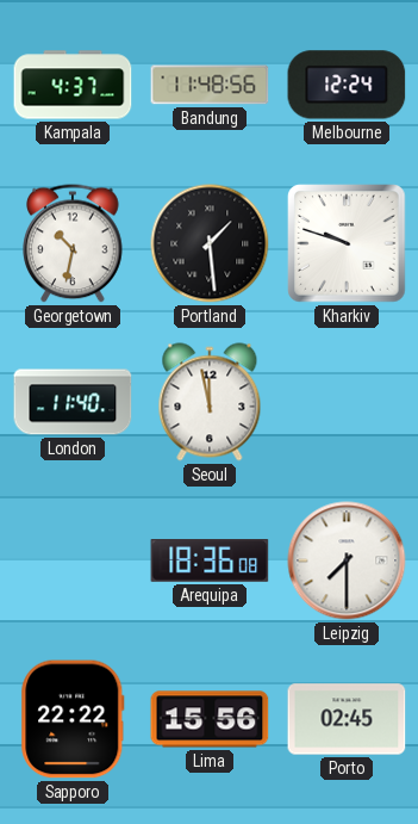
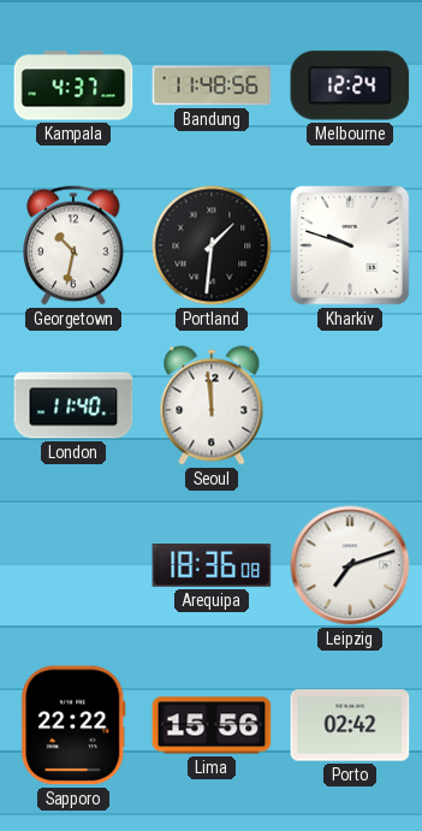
Portland: 1:29 -> 1:31 (212, 245)
Seoul: 11:58 -> 11:59 (212, 405)
Leipzig: 7:30 -> 7:12 (350, 565)
Porto: 02:45 -> 02:42 (350, 725)
